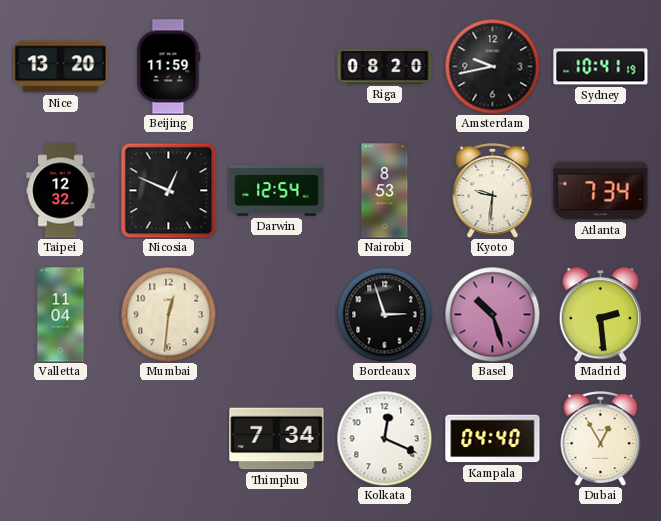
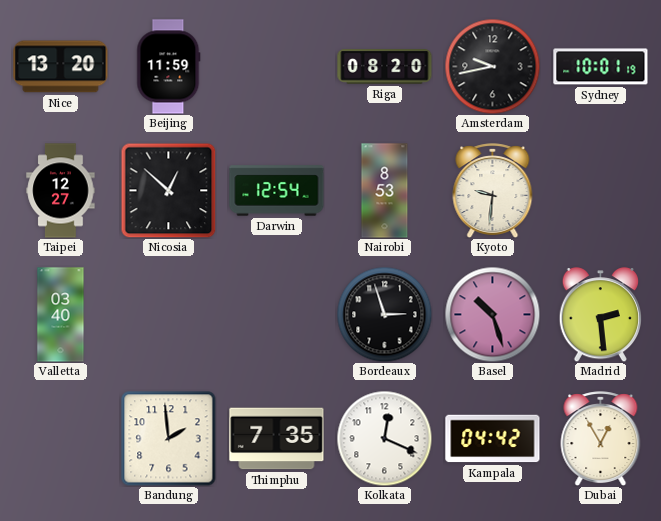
Sydney: 10:41 -> 10:01 (601, 67)
Taipei: 12:32 -> 12:27 (61, 191)
Nicosia: 12:49 -> 12:52 (168, 190)
Atlanta: 7:34 -> none (601, 191)
Valletta: 11:04 -> 03:40 (61, 315)
Mumbai: 12:31 -> none (168, 314)
Bandung: none -> 1:59 (168, 438)
Thimphu: 7:34 -> 7:35 (277, 439)
Kampala: 04:40 -> 04:42 (493, 439)
